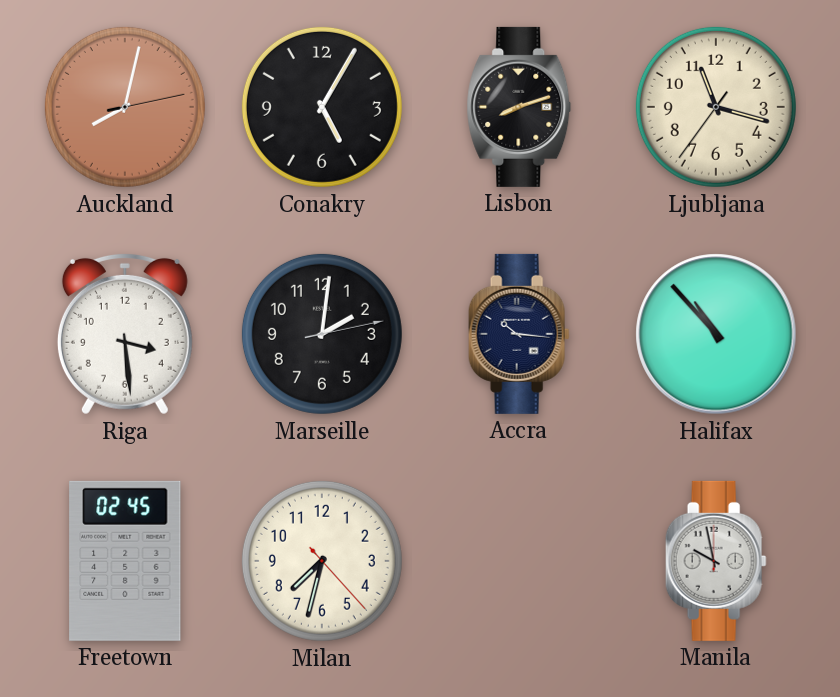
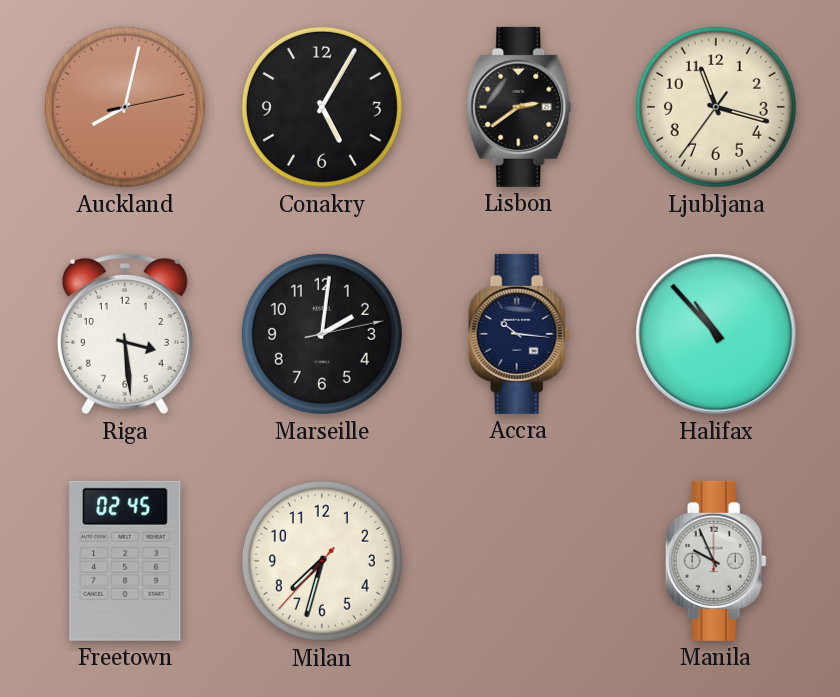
Lisbon: 8:12 -> 2:39 (519, 107)
Milan: 7:32:23 -> 7:32:37 (322, 561)
Manila: 9:58 -> 9:56 (716, 561)
